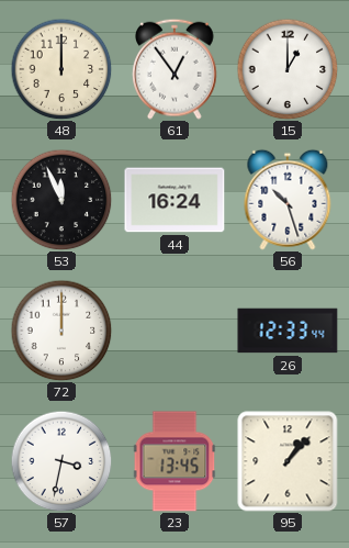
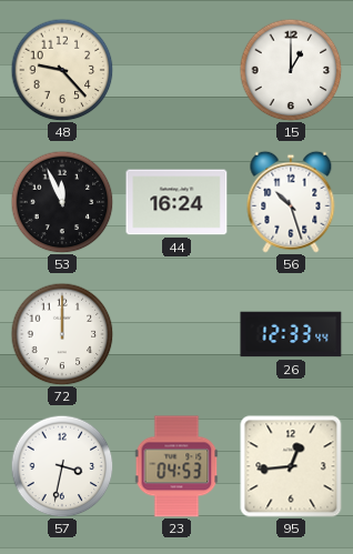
48: 12:00 -> 9:23 (62, 70)
61: 12:54 -> none (176, 69)
23: 13:45 -> 04:53 (176, 466)
95: 1:07 -> 12:44 (291, 466)
